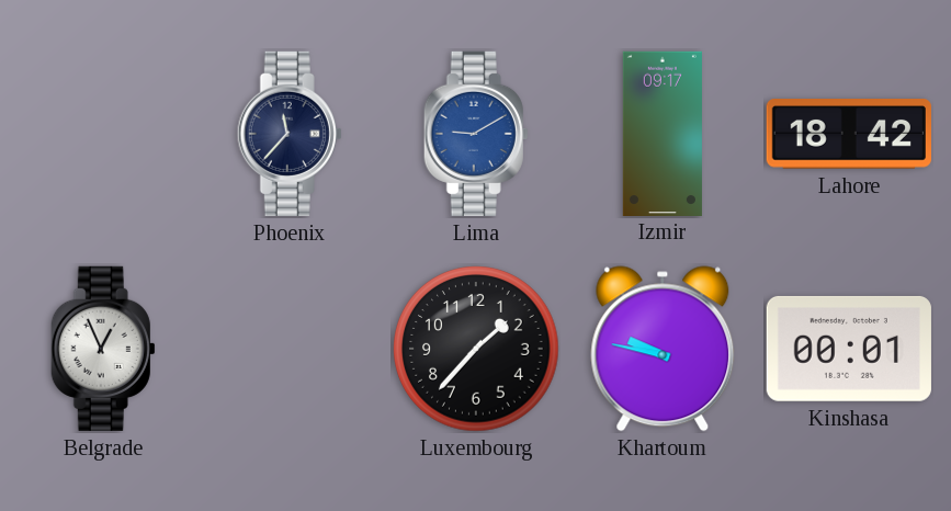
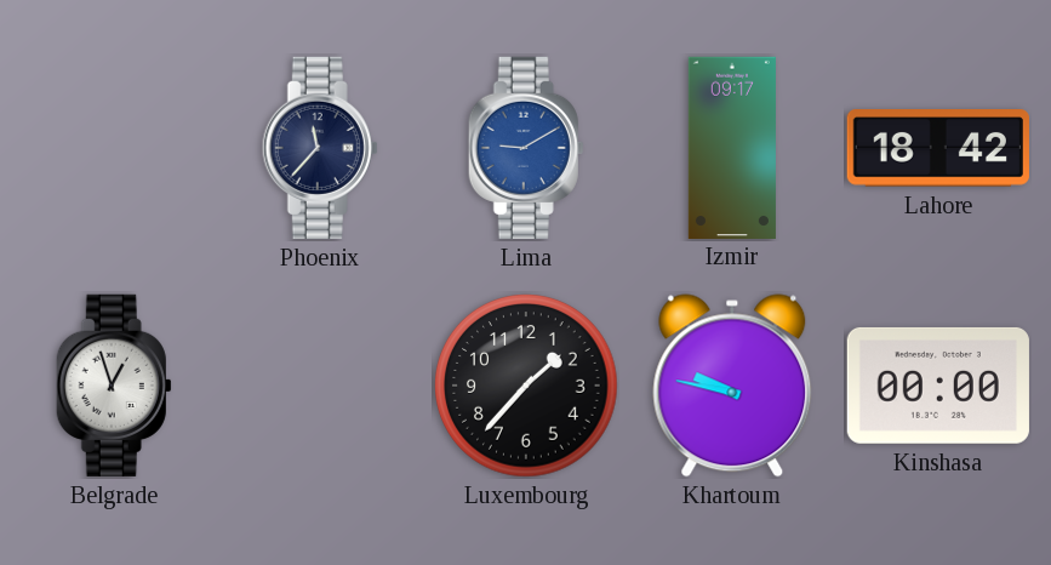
Belgrade: 12:56 -> 12:57 (114, 386)
Kinshasa: 00:01 -> 00:00 (938, 386)
